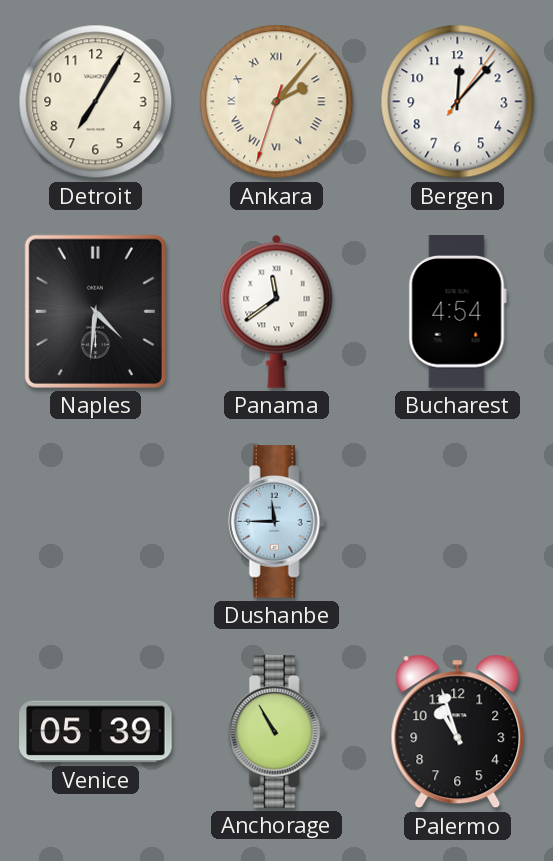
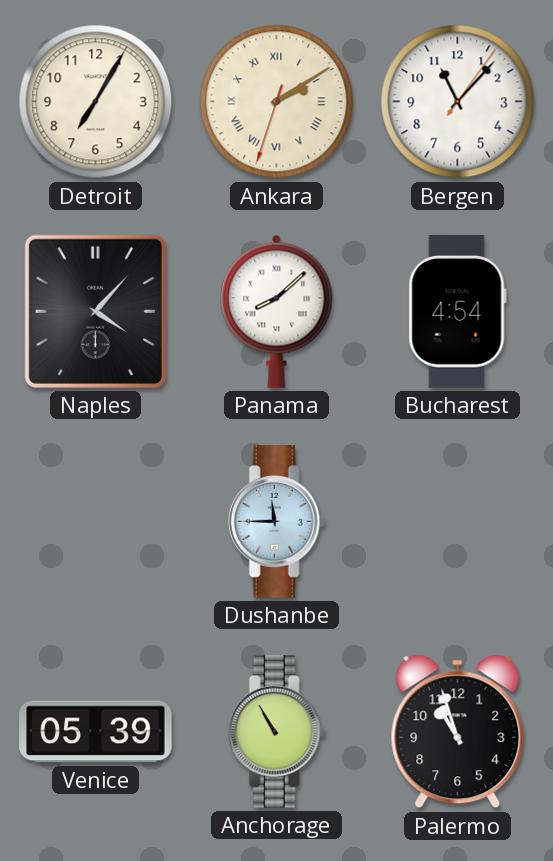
Ankara: 2:06 -> 2:09 (277, 102)
Bergen: 12:07 -> 11:07 (458, 102)
Naples: 4:31 -> 4:07 (95, 311)
Panama: 11:39 -> 8:08 (277, 311)
